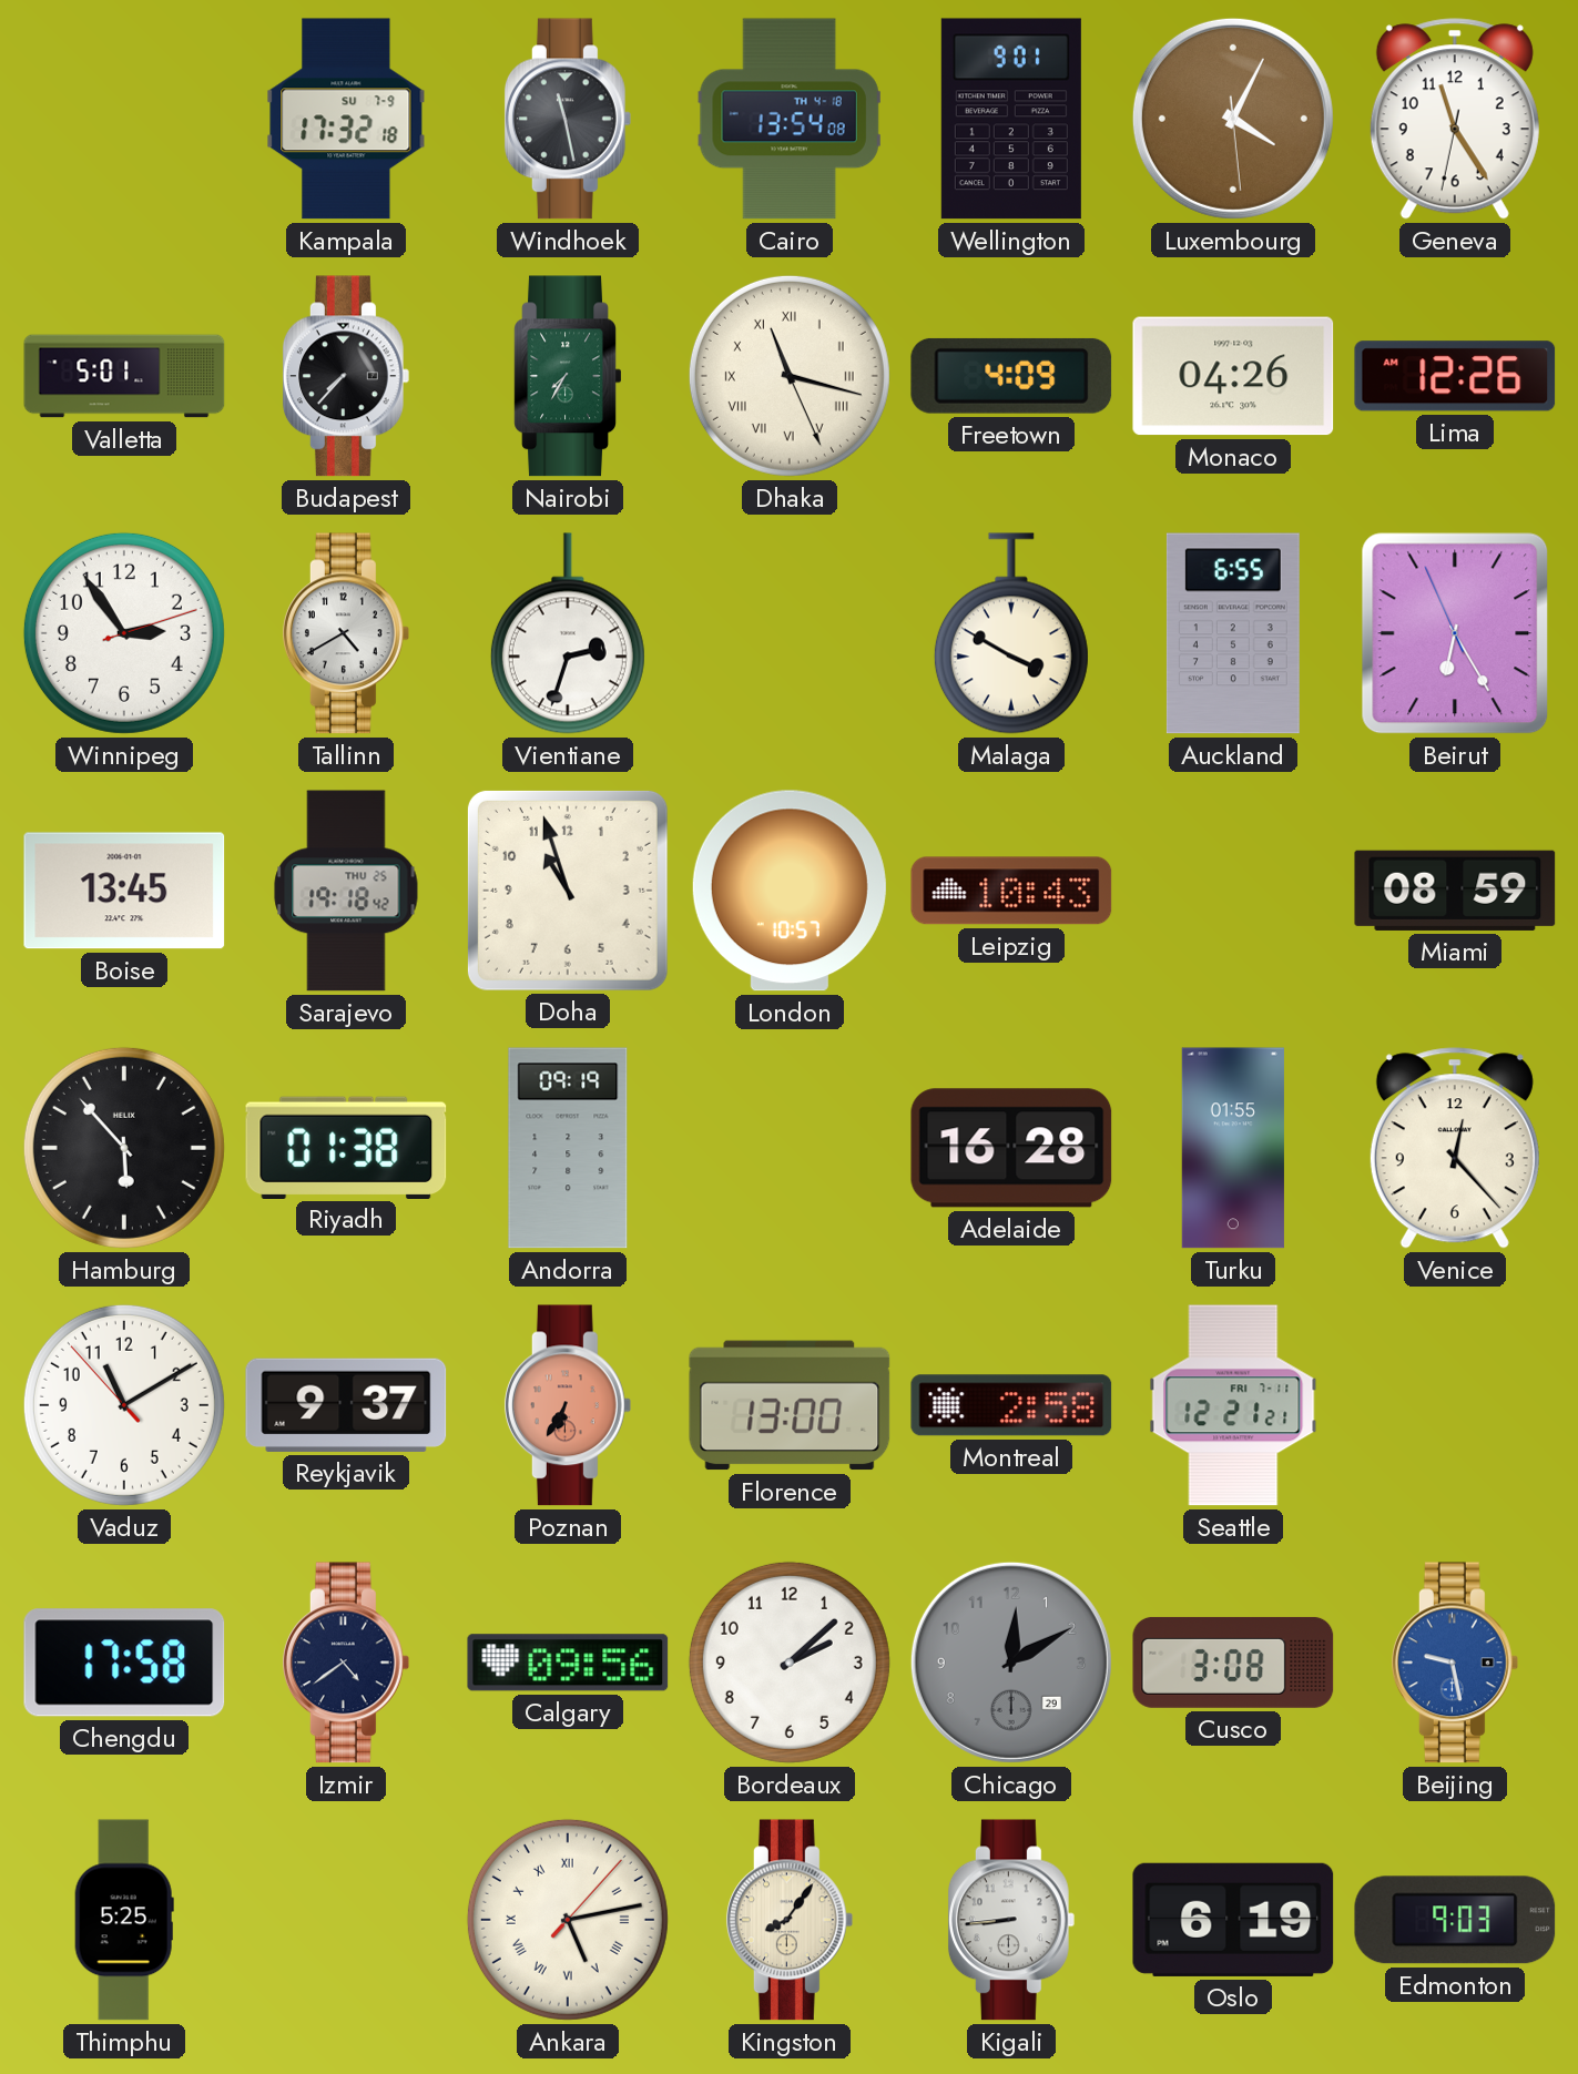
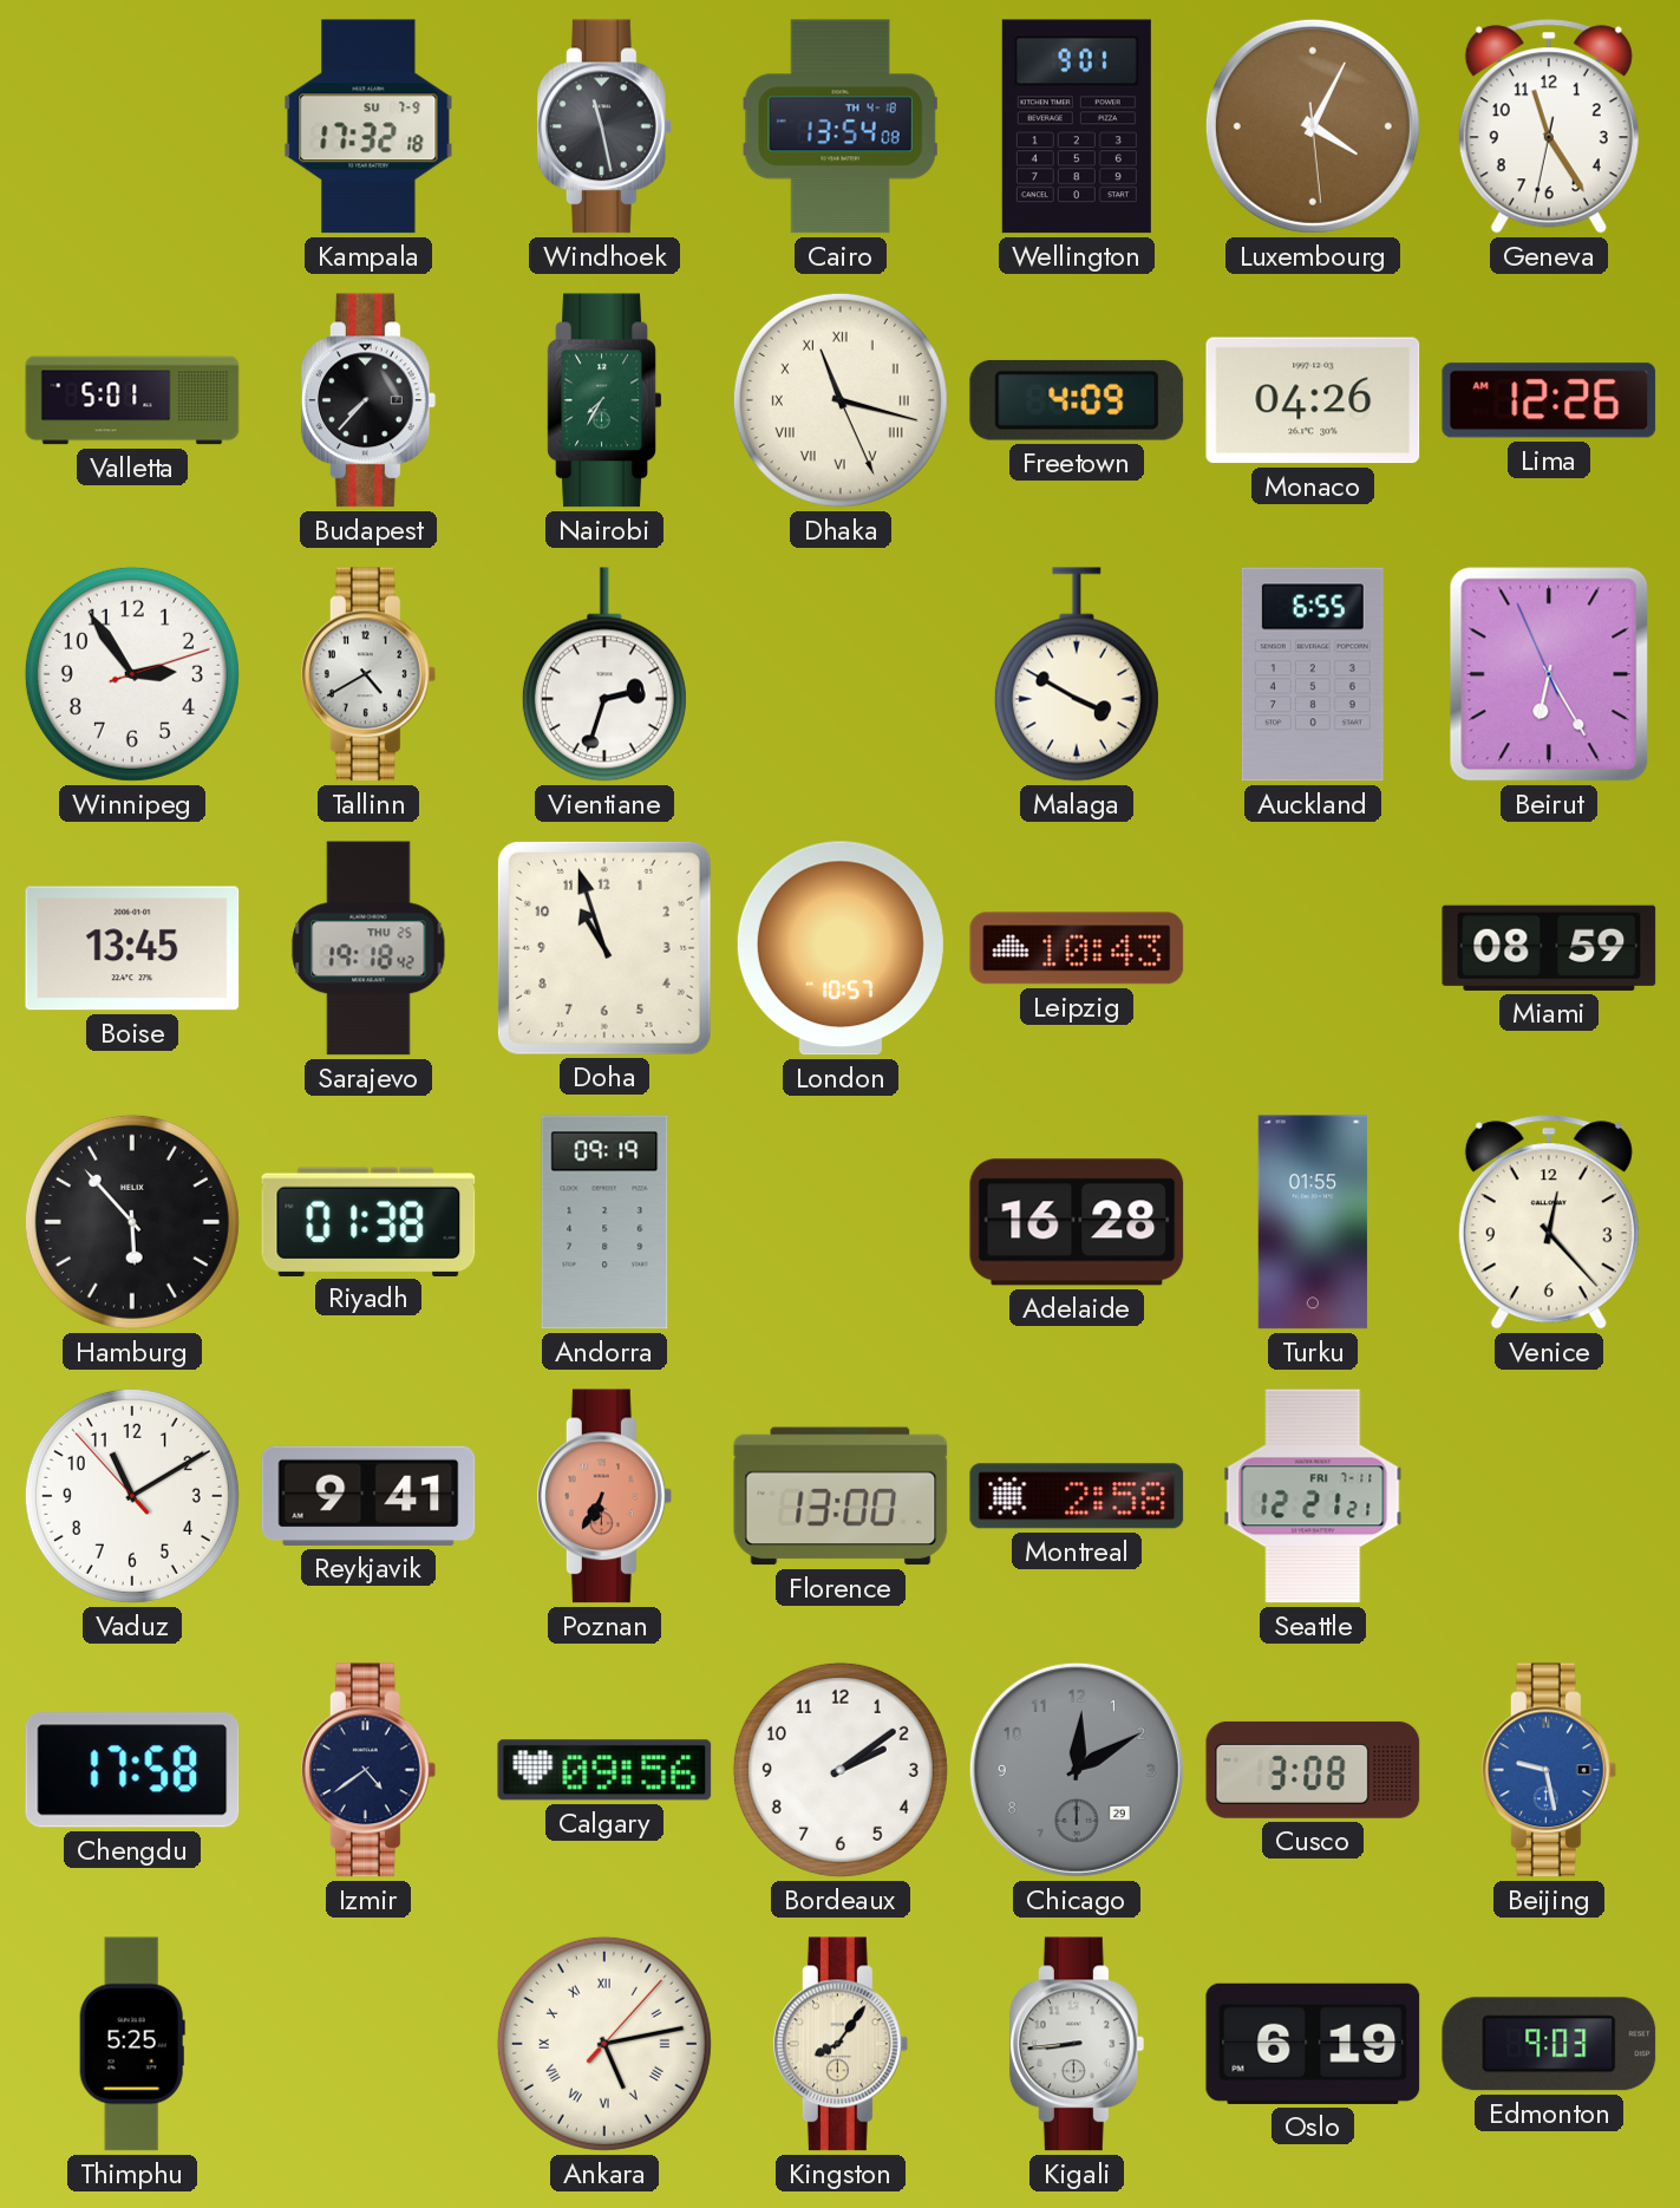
Reykjavik: 9:37 -> 9:41 (368, 1496)
Bordeaux: 2:08 -> 2:09 (841, 1770)
